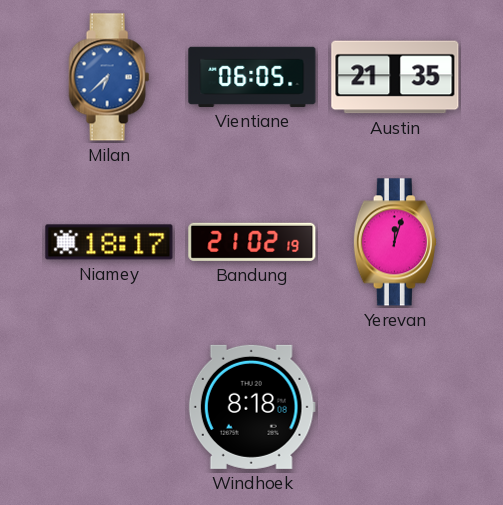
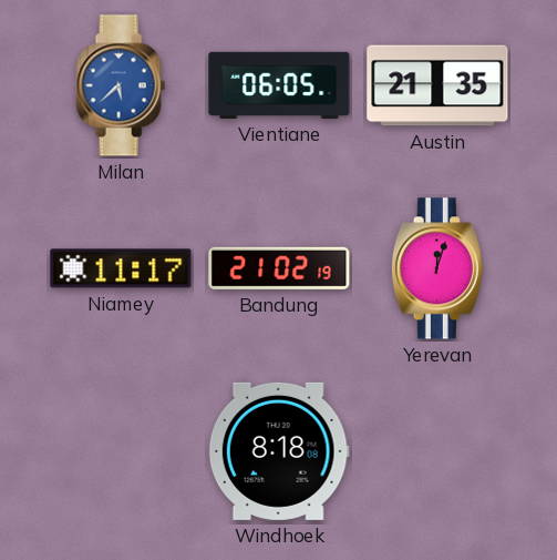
Milan: 6:38 -> 5:38 (121, 85)
Niamey: 18:17 -> 11:17 (121, 268)
